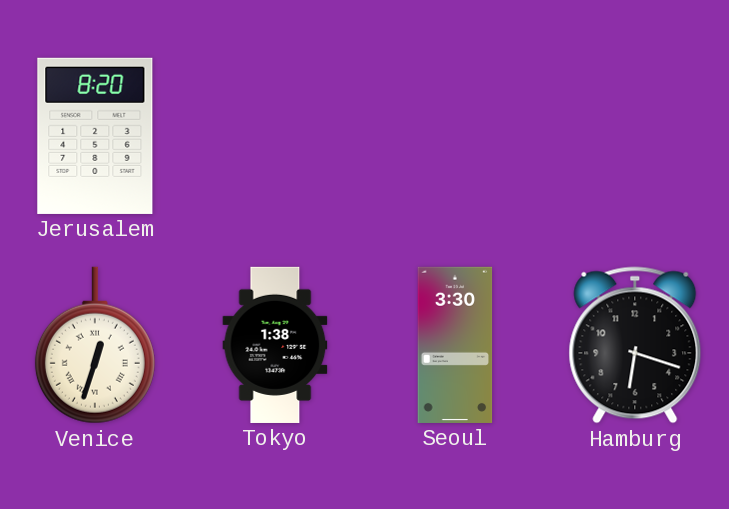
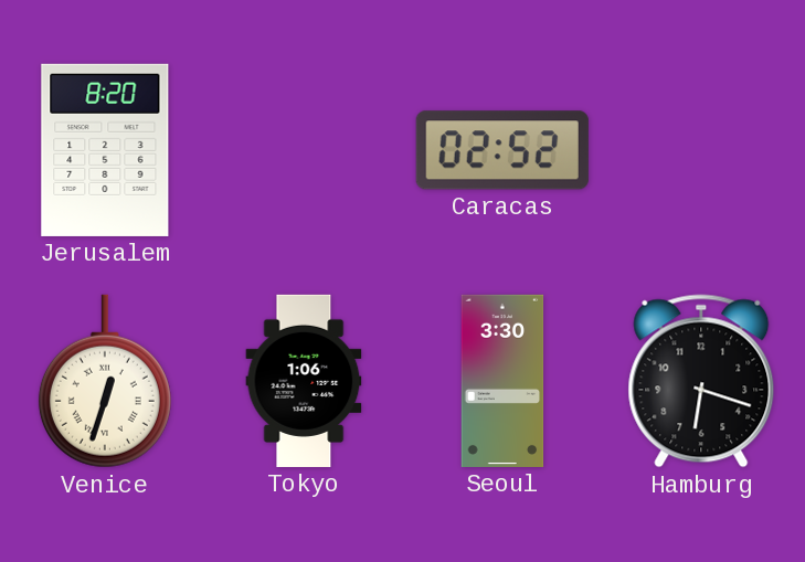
Caracas: none -> 02:52 (502, 150)
Tokyo: 1:38 -> 1:06 (304, 381)
